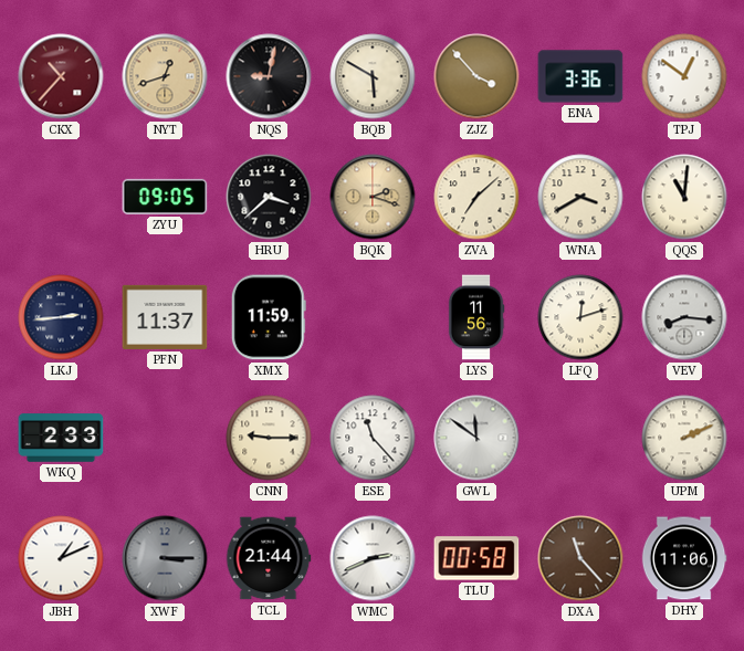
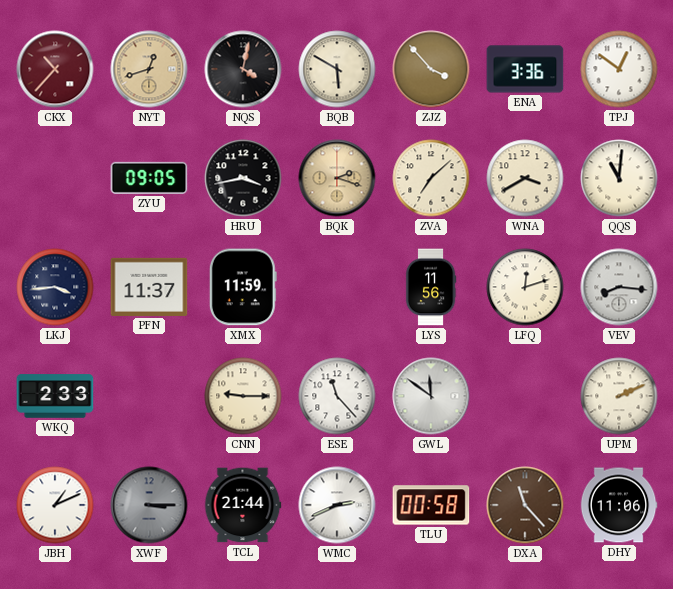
NQS: 9:02 -> 4:02 (243, 69)
HRU: 3:38 -> 3:43 (243, 178)
LKJ: 2:44 -> 3:44 (55, 287)
